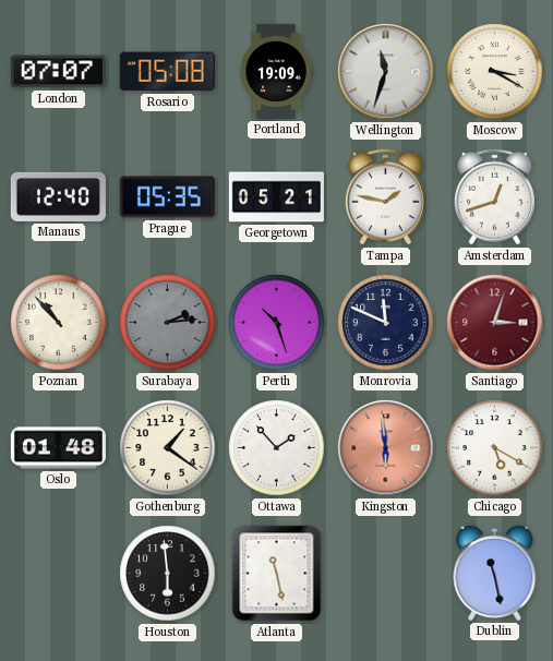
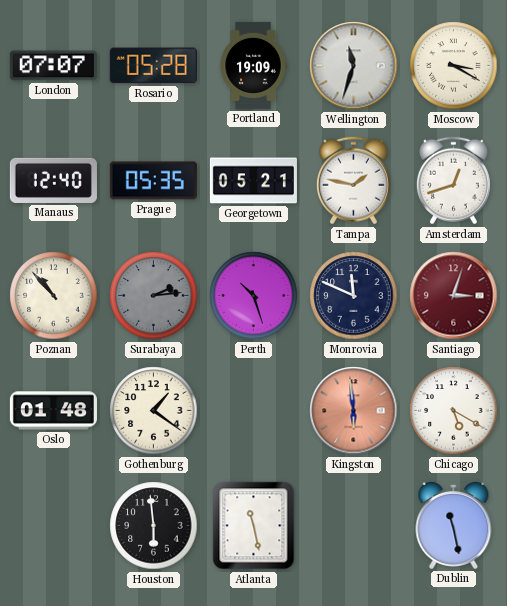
Rosario: 05:08 -> 05:28 (153, 66)
Ottawa: 1:53 -> none (277, 448)
